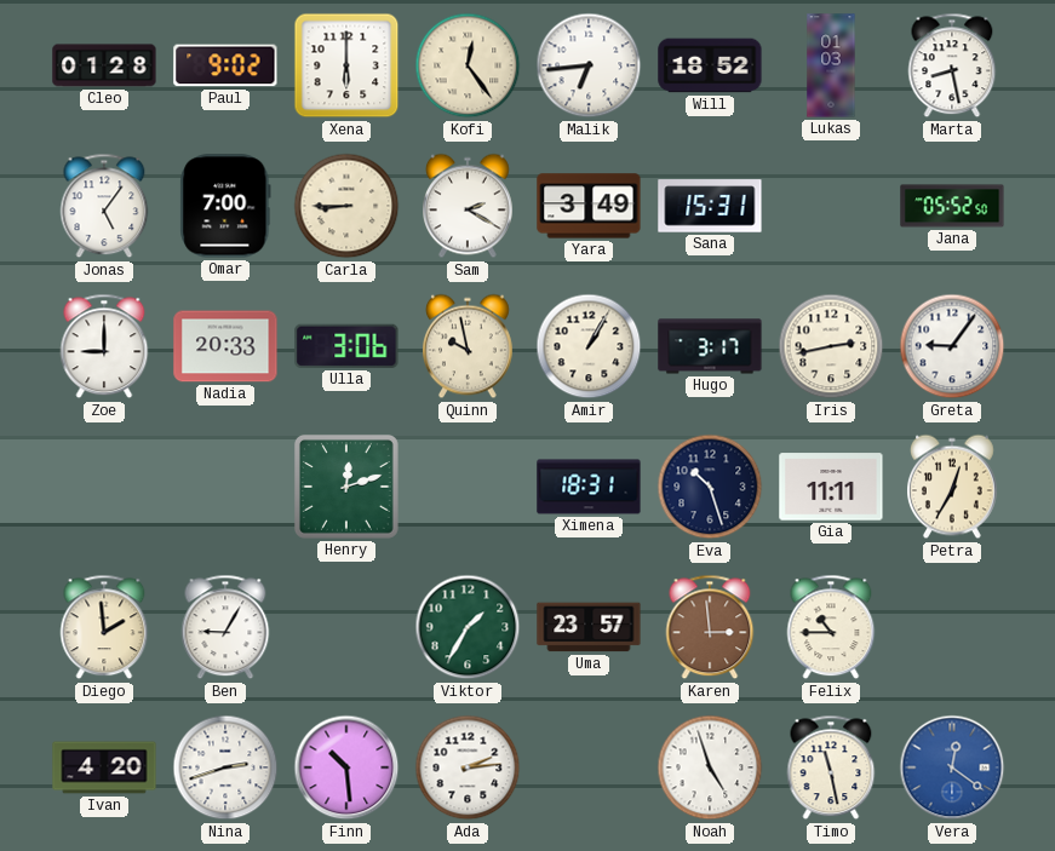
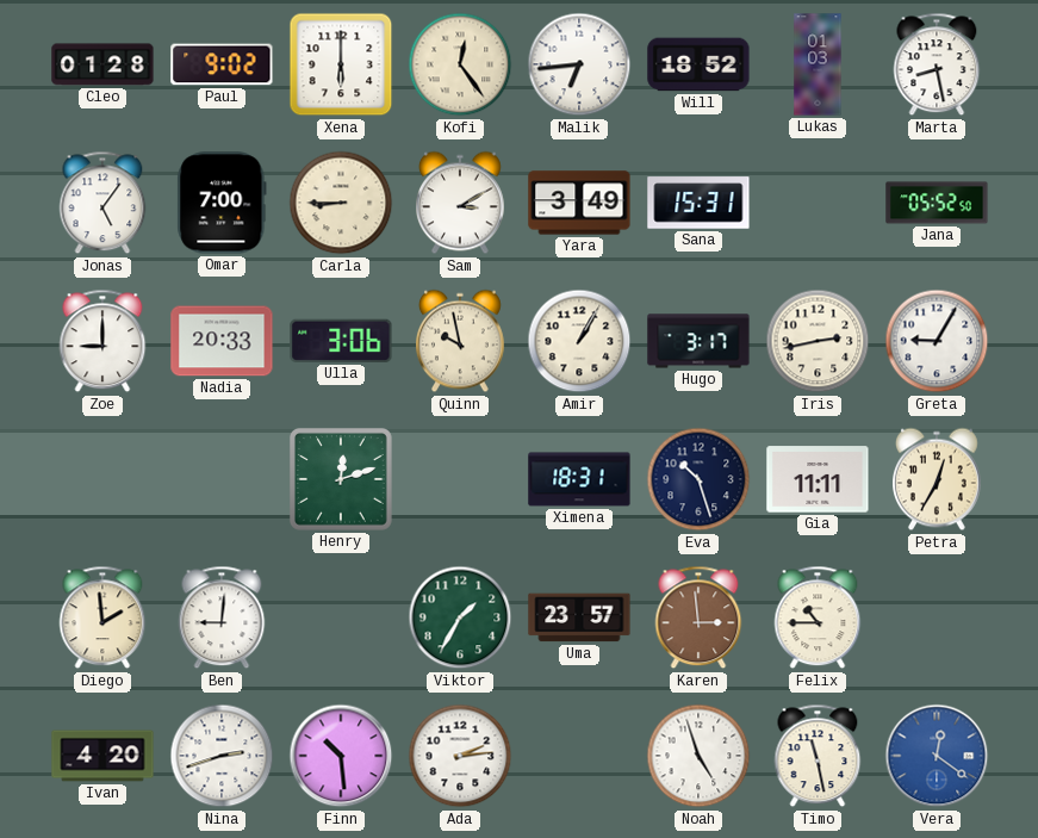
Sam: 2:20 -> 3:10 (461, 203)
Greta: 9:06 -> 9:05 (937, 341)
Ben: 9:05 -> 9:01 (222, 617)
